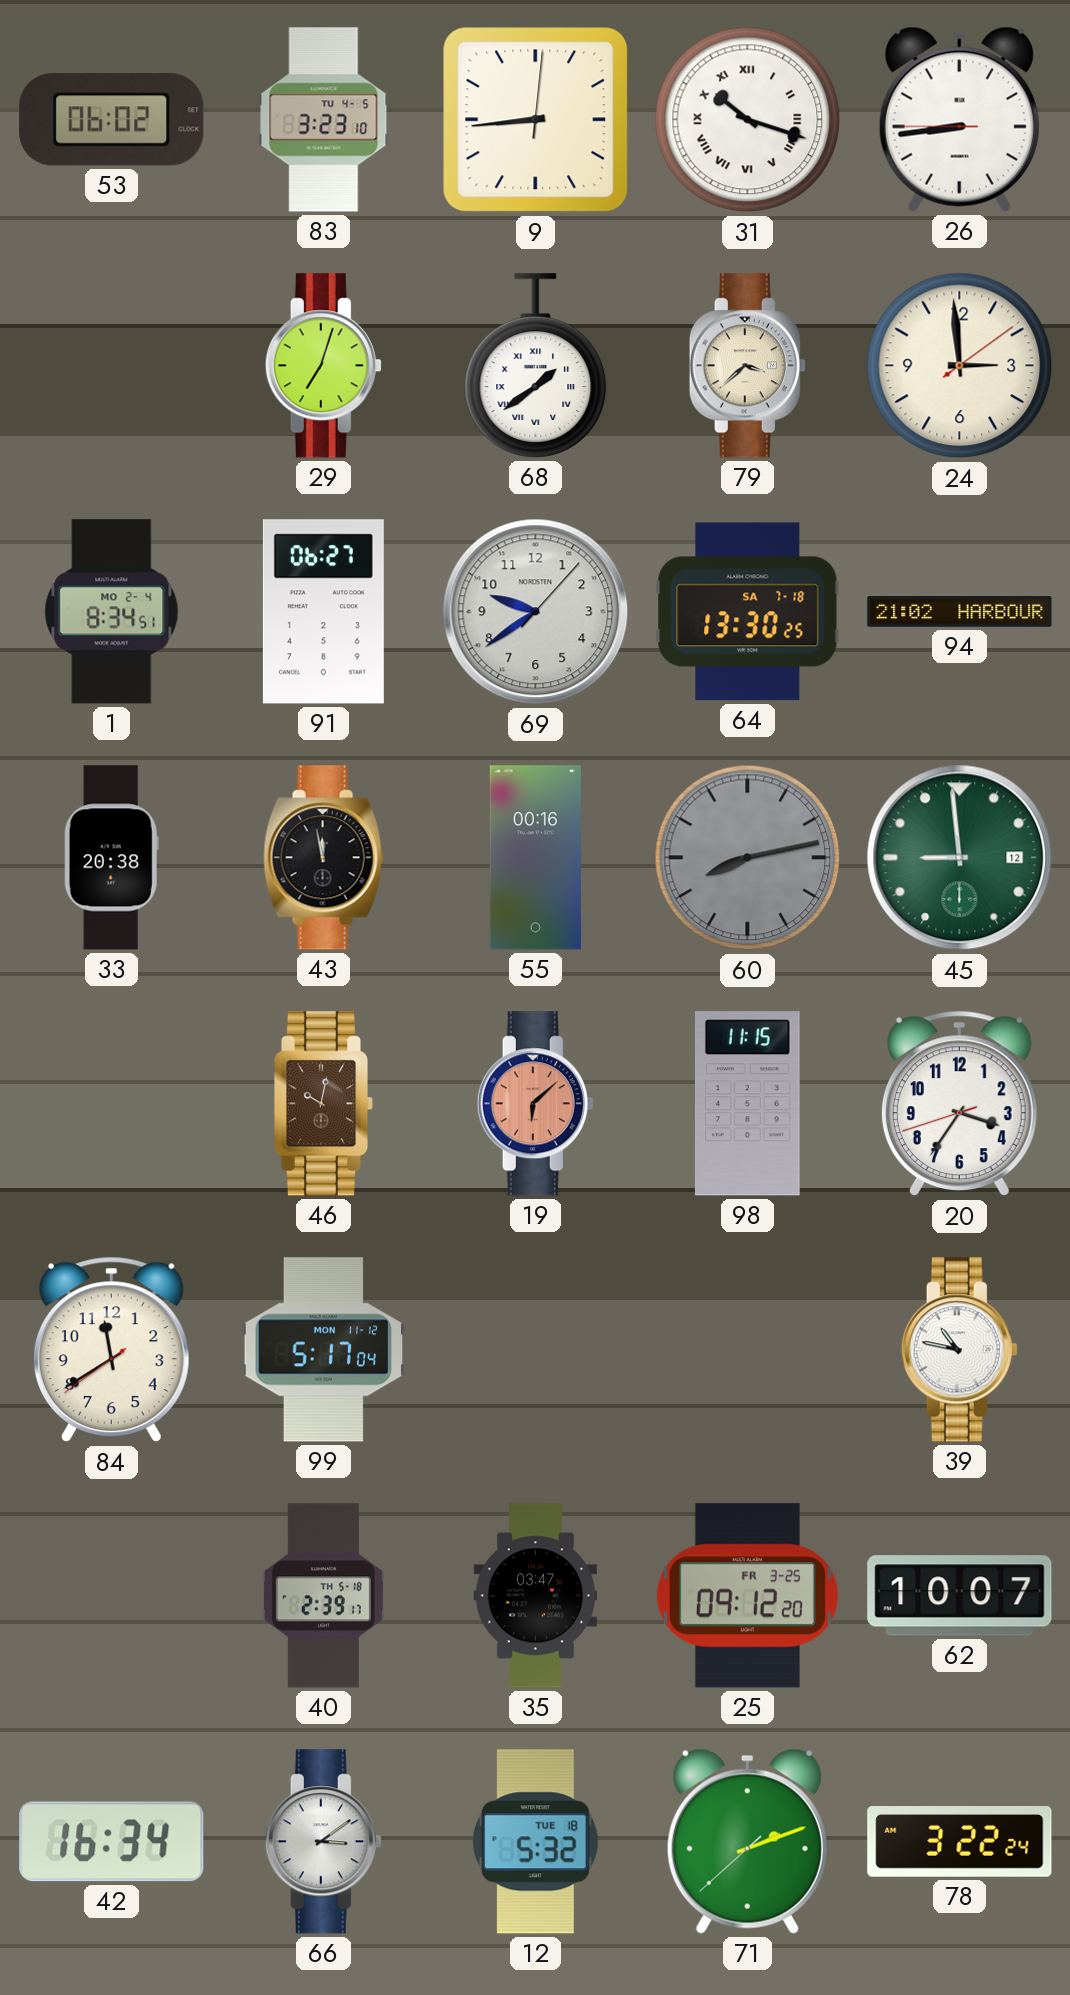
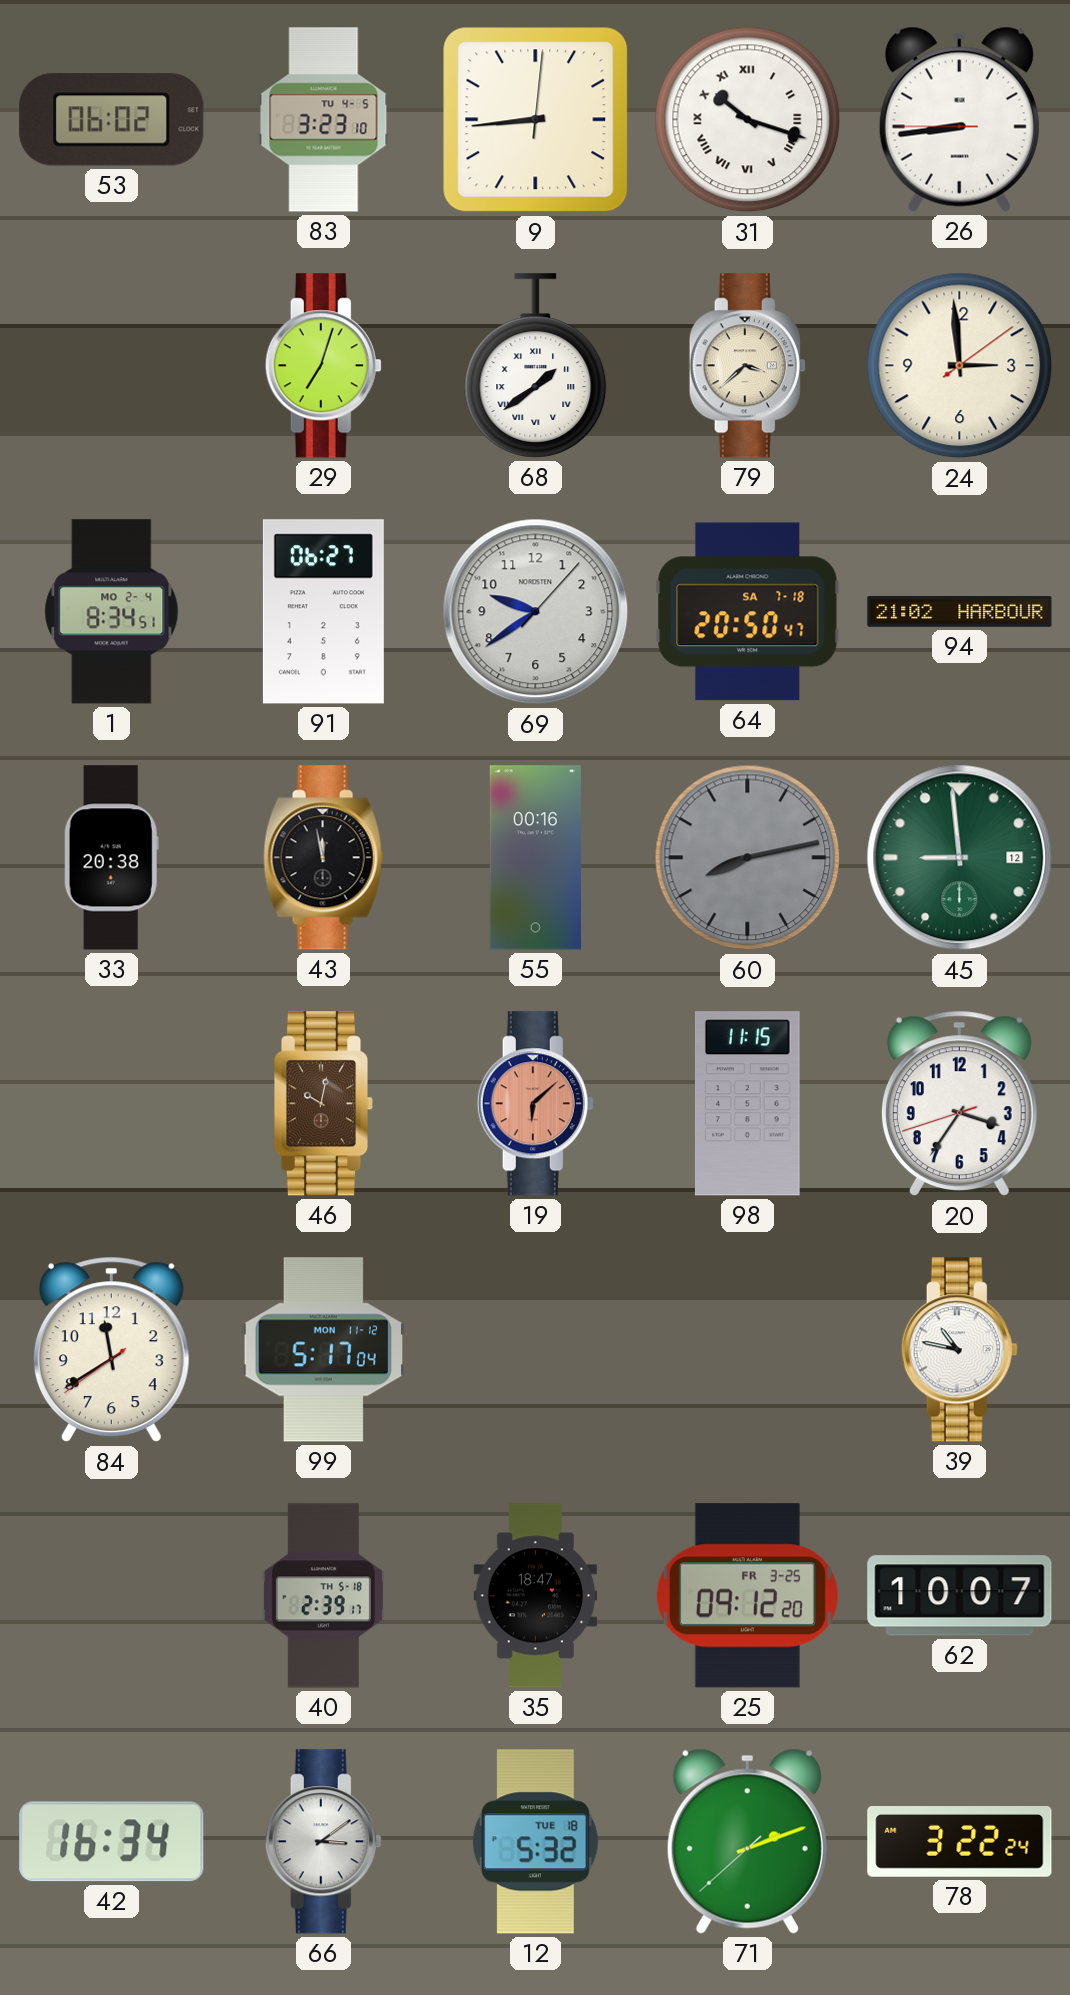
64: 13:30 -> 20:50 (748, 612)
35: 03:47 -> 18:47 (535, 1596)
